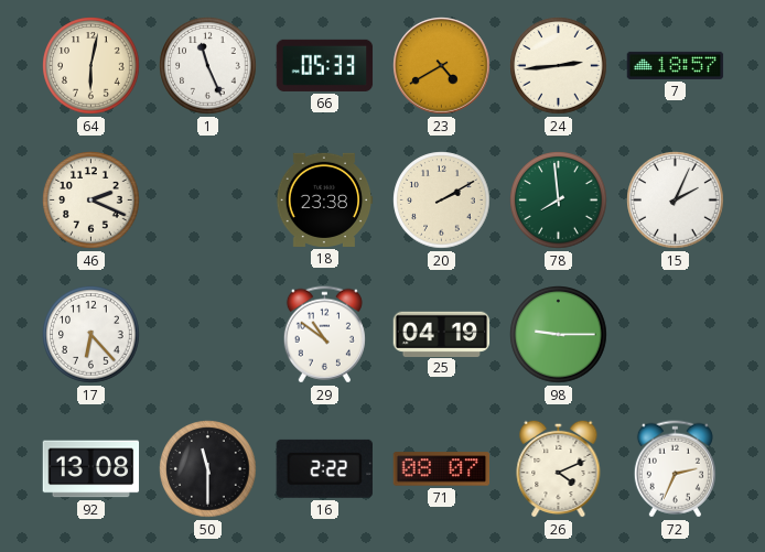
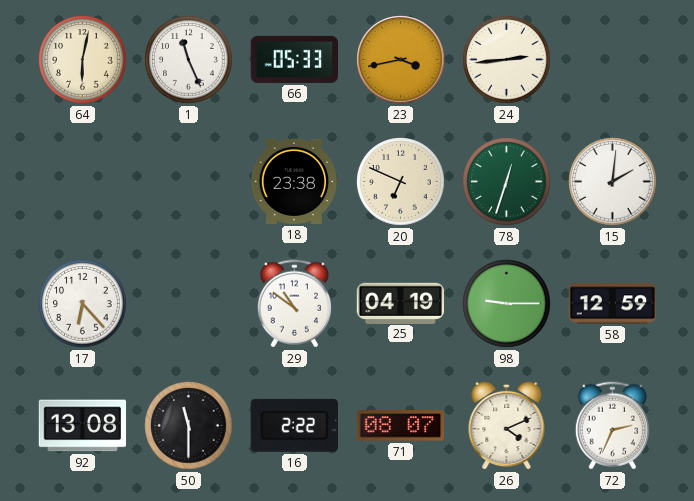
23: 4:40 -> 3:43 (401, 60)
7: 18:57 -> none (676, 65)
46: 2:19 -> none (91, 201)
20: 2:10 -> 6:49 (401, 182)
78: 7:59 -> 12:33 (507, 182)
15: 2:04 -> 2:01 (613, 182)
58: none -> 12:59 (613, 304)
